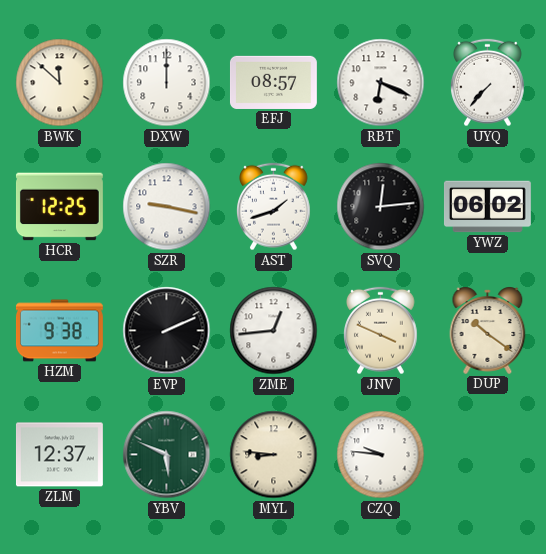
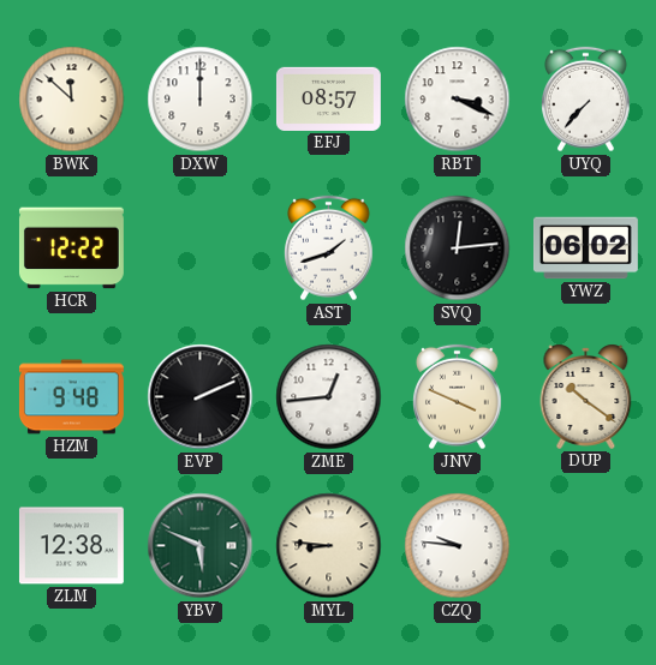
RBT: 6:19 -> 3:19 (458, 100)
HCR: 12:25 -> 12:22 (71, 248)
SZR: 9:17 -> none (167, 207)
HZM: 9:38 -> 9:48 (71, 397)
ZLM: 12:37 -> 12:38 (71, 546)
